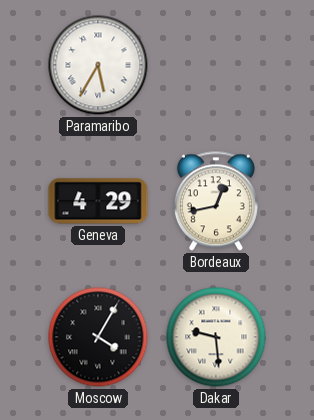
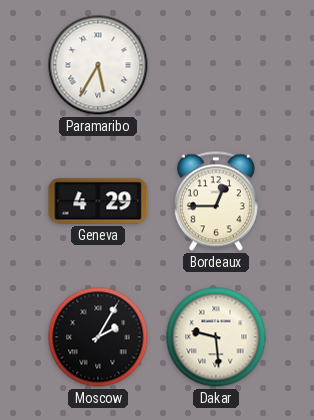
Bordeaux: 12:43 -> 12:45 (216, 201)
Moscow: 4:05 -> 2:05 (98, 337)
